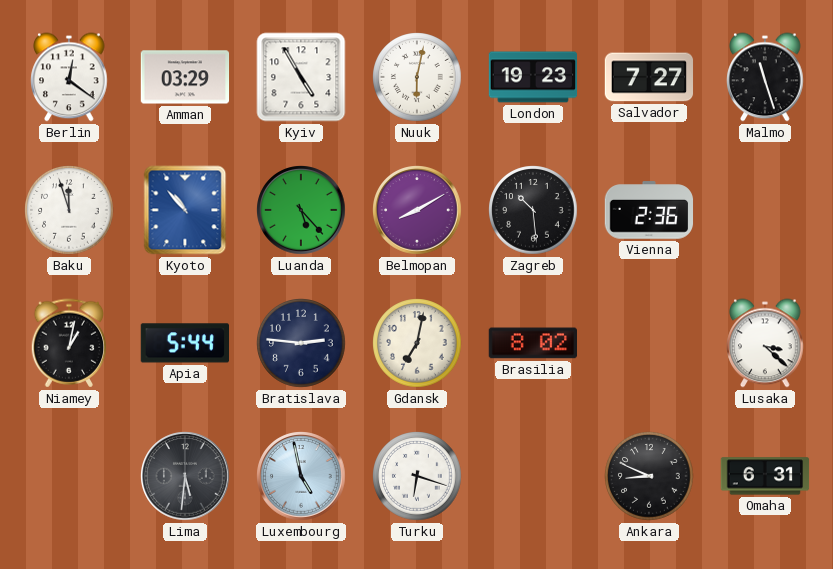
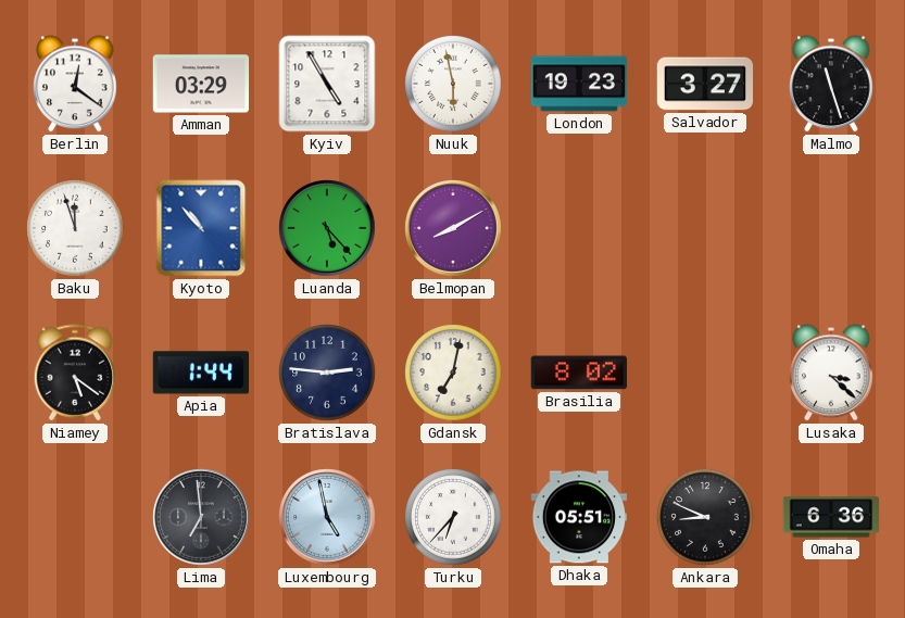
Nuuk: 6:02 -> 5:58 (453, 84)
Salvador: 7:27 -> 3:27 (705, 84)
Zagreb: 10:29 -> none (533, 210)
Vienna: 2:36 -> none (649, 210)
Niamey: 1:02 -> 5:21 (75, 373)
Apia: 5:44 -> 1:44 (200, 373)
Lima: 5:31 -> 6:59 (201, 517)
Turku: 6:18 -> 6:37 (453, 517)
Dhaka: none -> 05:51 (579, 517)
Omaha: 6:31 -> 6:36 (831, 517)
